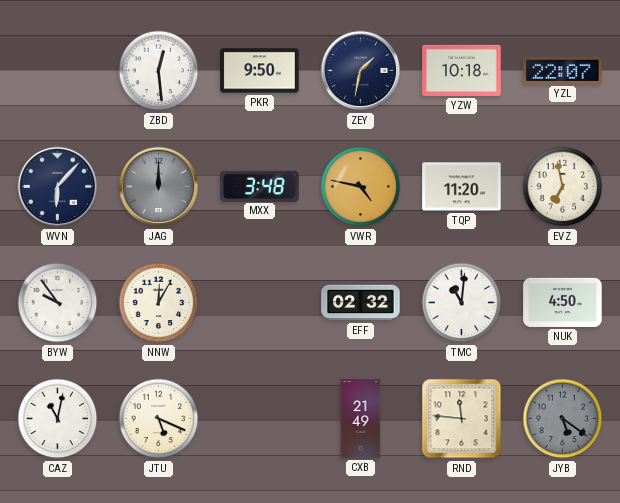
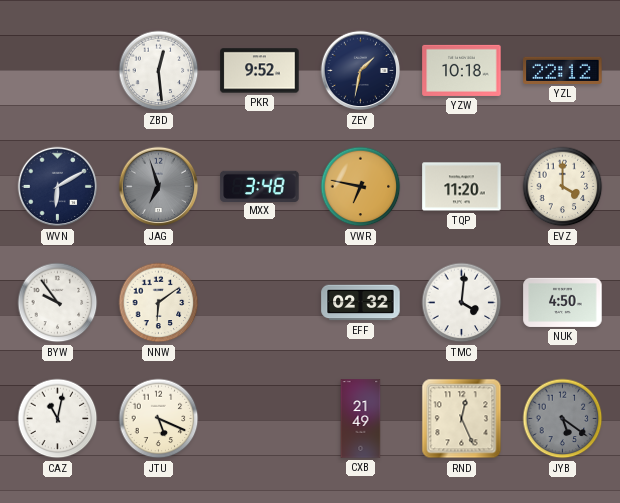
PKR: 9:50 -> 9:52 (260, 71)
YZL: 22:07 -> 22:12 (563, 70)
WVN: 6:07 -> 6:10 (58, 187)
JAG: 12:00 -> 6:57 (159, 187)
VWR: 4:47 -> 6:47 (361, 187)
EVZ: 6:58 -> 4:00 (563, 187)
NNW: 12:05 -> 6:09 (159, 303)
TMC: 11:01 -> 4:01 (462, 303)
RND: 11:46 -> 12:26 (462, 419)
